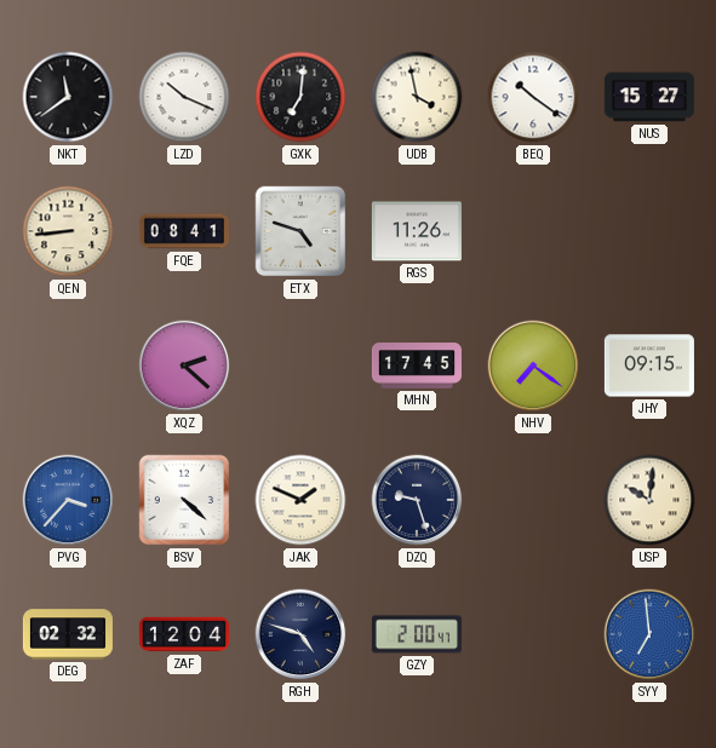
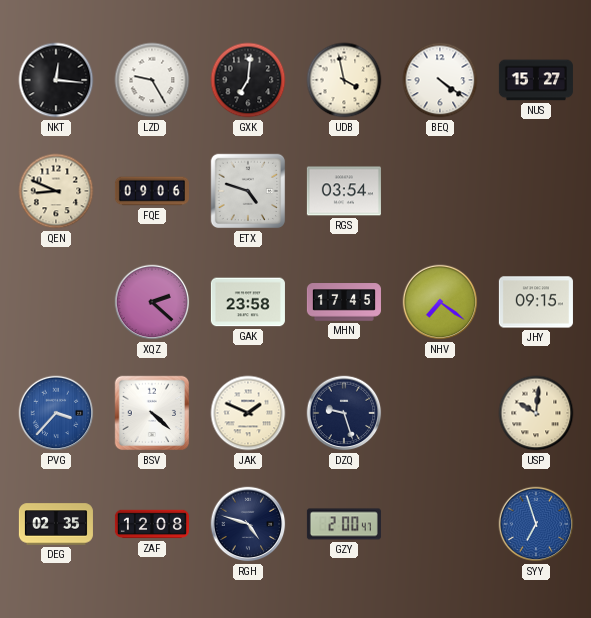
NKT: 11:39 -> 12:16 (56, 80)
LZD: 10:19 -> 9:25 (152, 80)
BEQ: 10:21 -> 4:21 (440, 80)
QEN: 8:44 -> 8:49 (56, 191)
FQE: 08:41 -> 09:06 (152, 191)
RGS: 11:26 -> 03:54 (344, 191)
GAK: none -> 23:58 (248, 302)
DEG: 02:32 -> 02:35 (56, 524)
ZAF: 12:04 -> 12:08 (152, 524)
SYY: 6:59 -> 6:57 (536, 524)
